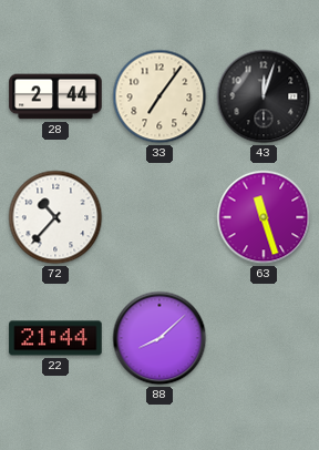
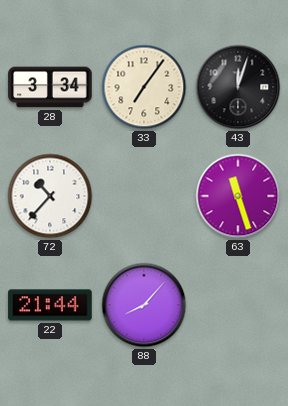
28: 2:44 -> 3:34 (50, 87)
88: 8:08 -> 8:07 (144, 305)
